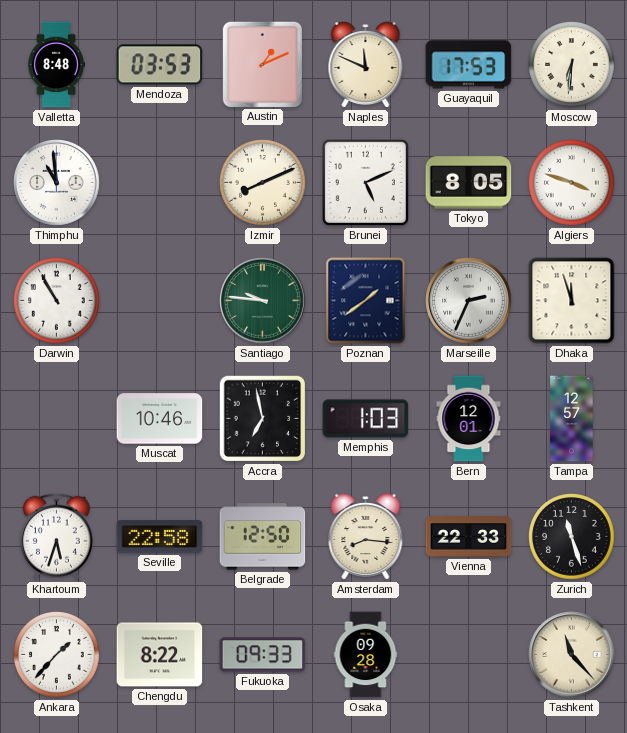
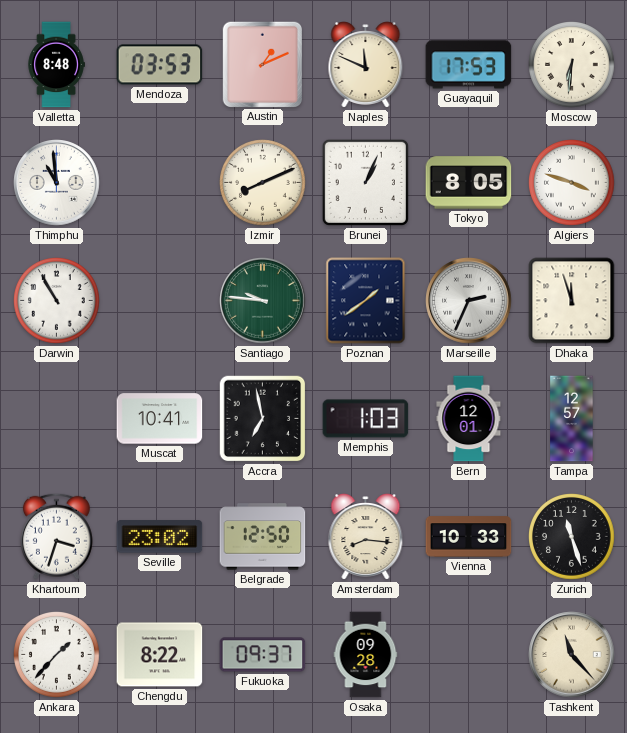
Brunei: 5:11 -> 1:04 (365, 182)
Muscat: 10:46 -> 10:41 (160, 419)
Khartoum: 5:33 -> 3:33 (56, 536)
Seville: 22:58 -> 23:02 (160, 537)
Vienna: 22:33 -> 10:33 (469, 537)
Fukuoka: 09:33 -> 09:37 (263, 655)
